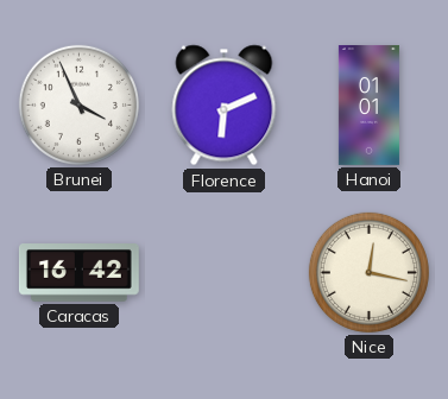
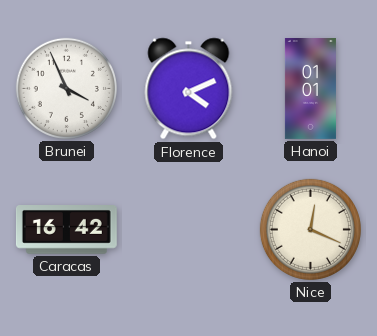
Florence: 6:11 -> 4:11 (189, 89)
Nice: 12:17 -> 12:19 (310, 229)
